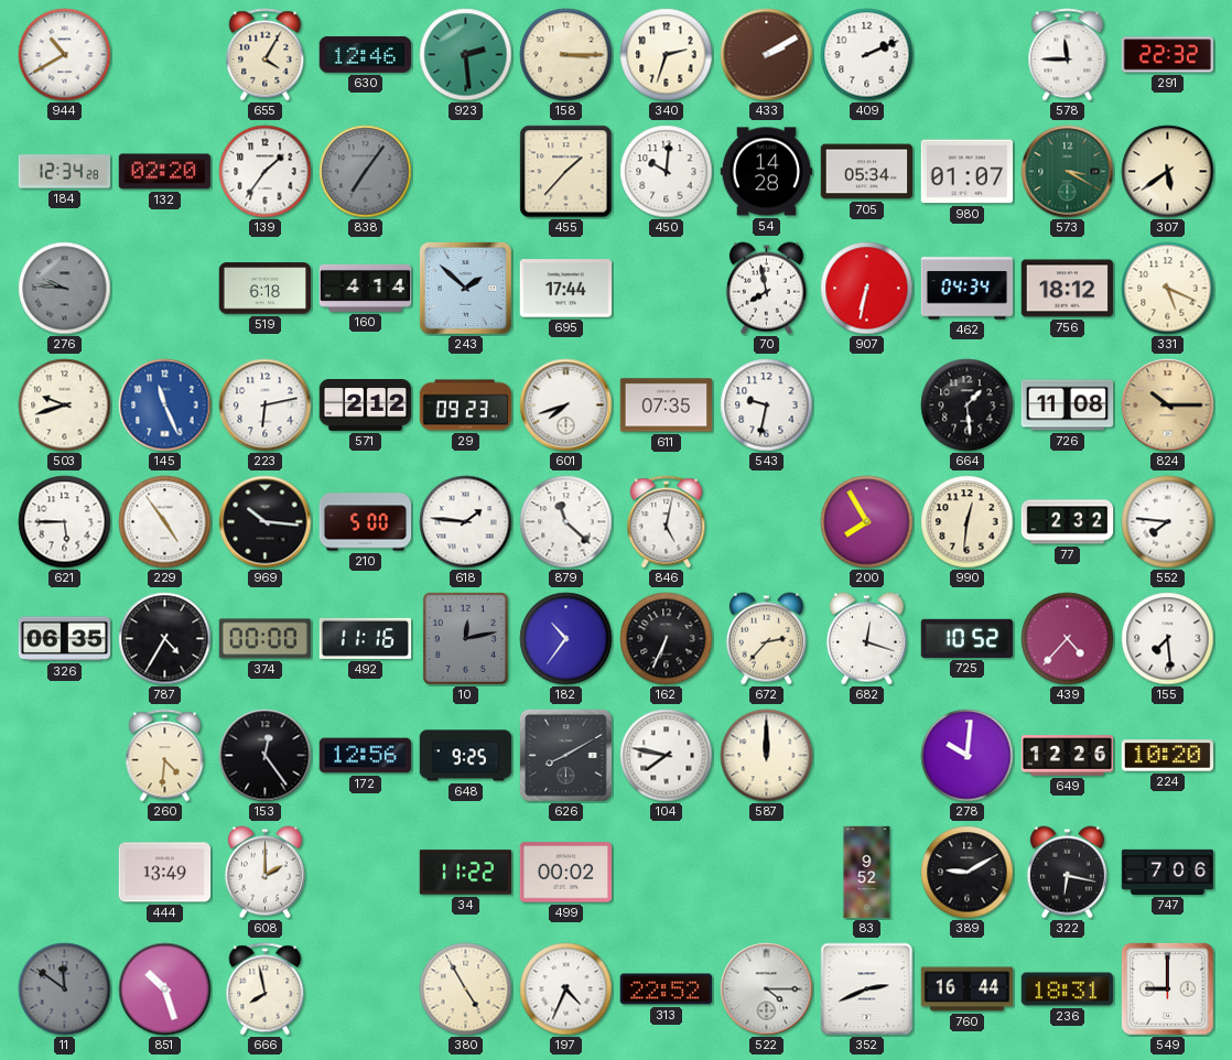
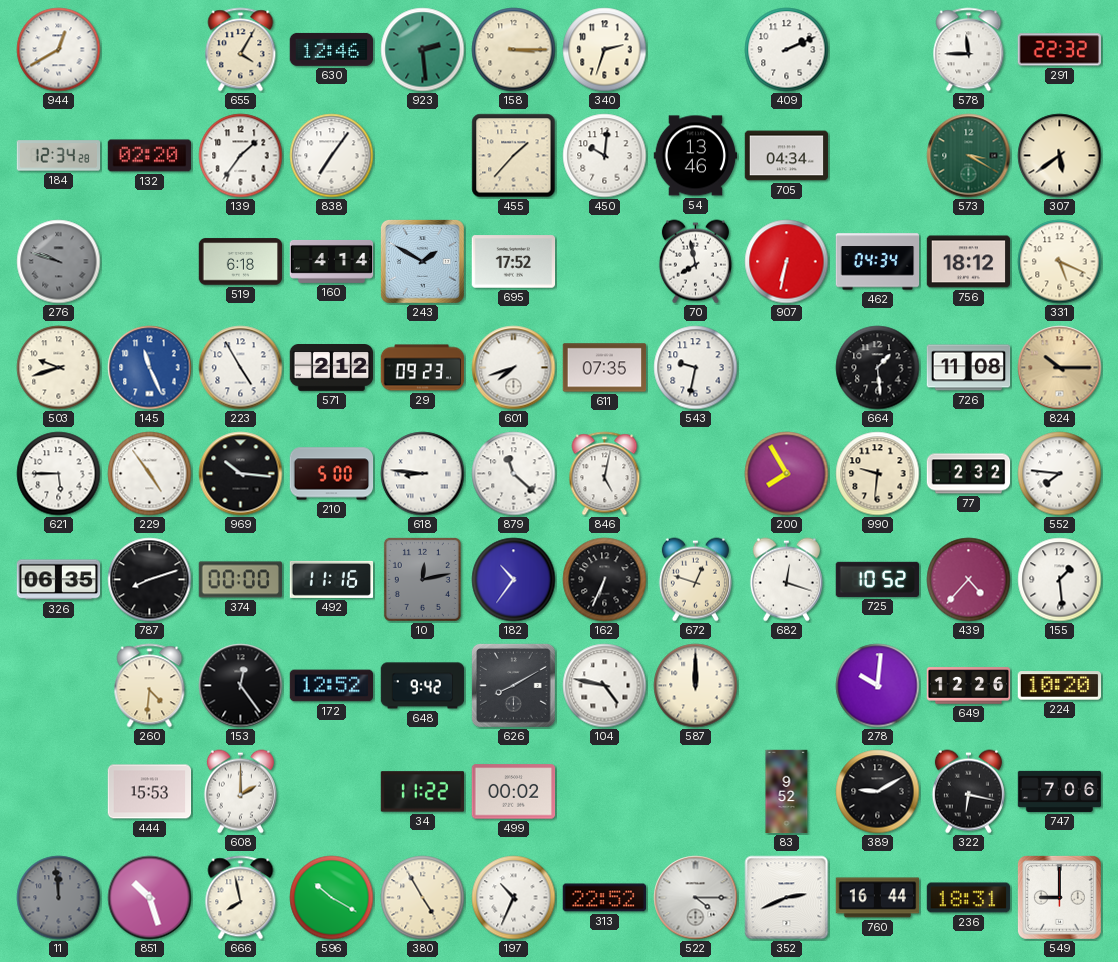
944: 10:40 -> 12:40 (59, 50)
433: 2:10 -> none (767, 55)
838 dial: grey -> white (332, 156)
54: 14:28 -> 13:46 (696, 156)
705: 05:34 -> 04:34 (787, 156)
980: 01:07 -> none (968, 172)
276: 9:46 -> 9:48 (59, 262)
243: 1:52 -> 1:50 (422, 261)
695: 17:44 -> 17:52 (514, 262)
223: 6:13 -> 4:55 (241, 368)
618: 1:46 -> 8:46 (423, 474)
990: 12:31 -> 9:31 (878, 474)
787: 4:35 -> 8:12 (150, 580)
672: 2:37 -> 12:48 (695, 580)
155: 7:29 -> 1:29 (1060, 580)
172: 12:56 -> 12:52 (332, 686)
648: 9:25 -> 9:42 (423, 686)
104: 7:47 -> 4:47 (605, 686)
444: 13:49 -> 15:53 (150, 792)
11: 11:51 -> 11:59 (59, 898)
596: none -> 10:20 (332, 898)
197: 4:34 -> 10:34 (514, 898)
